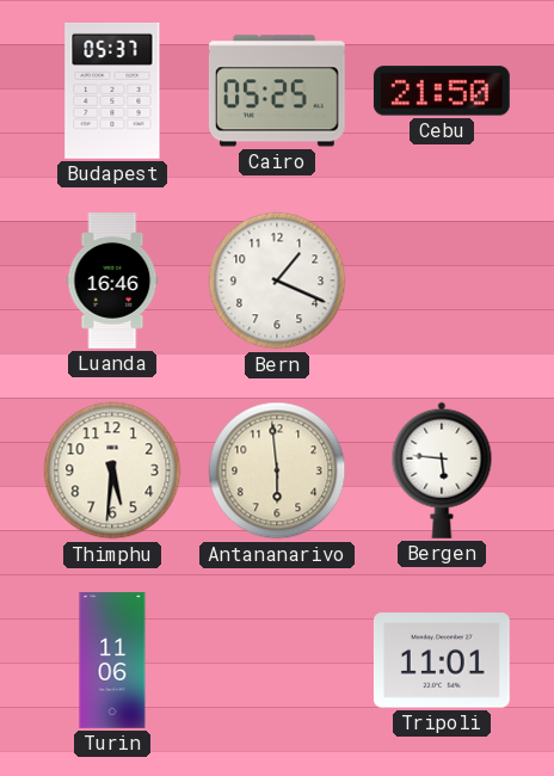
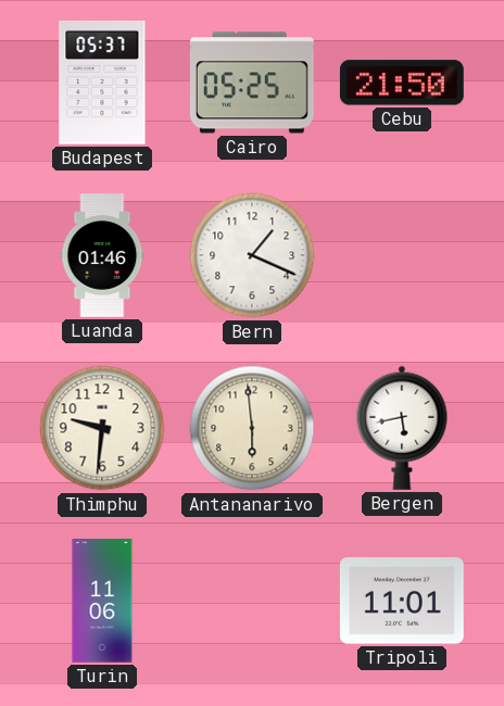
Luanda: 16:46 -> 01:46 (102, 256)
Thimphu: 5:31 -> 9:31 (102, 428)
Bergen: 5:46 -> 5:43 (402, 428)
